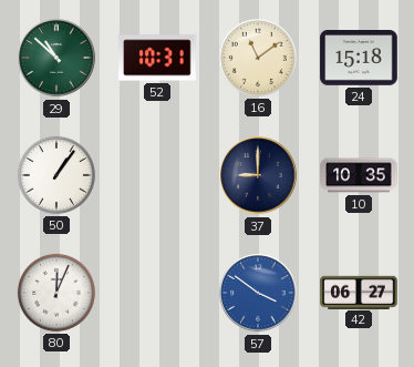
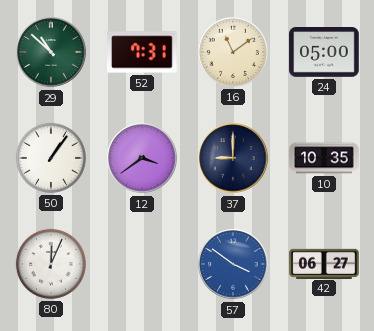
52: 10:31 -> 7:31 (142, 52)
24: 15:18 -> 05:00 (324, 53)
12: none -> 3:39 (142, 158)
